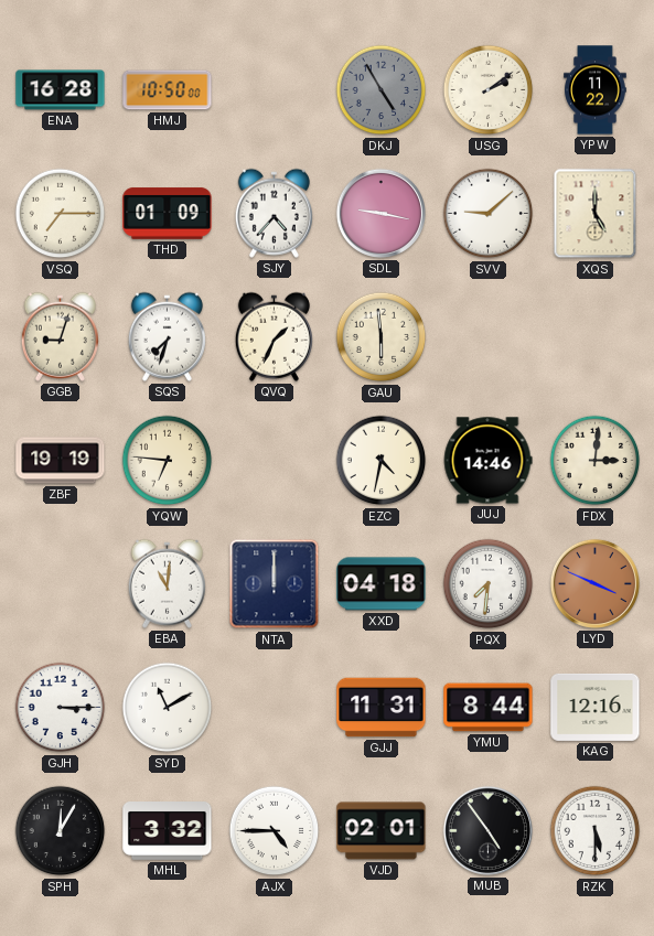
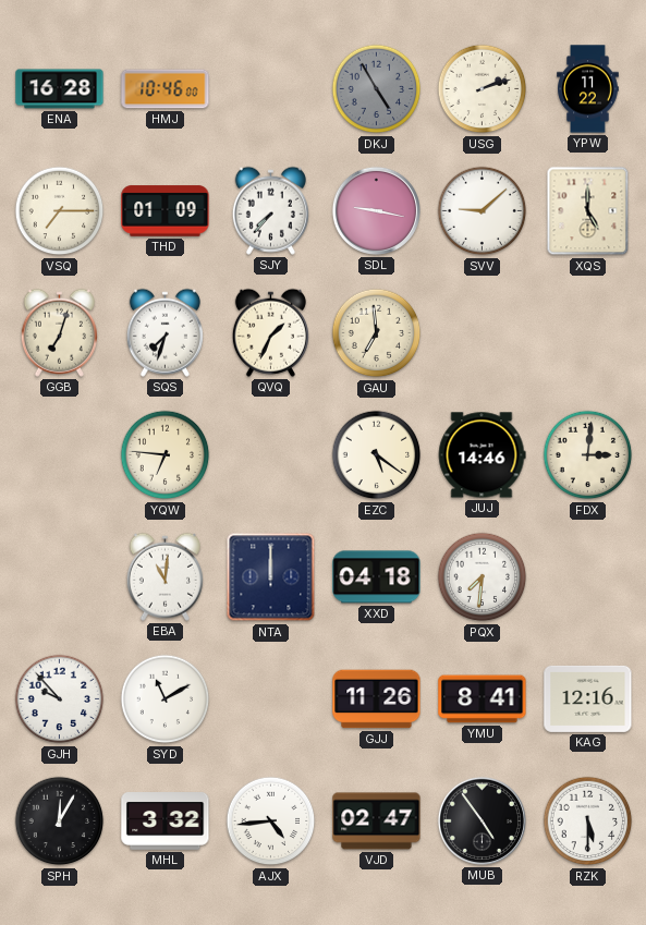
HMJ: 10:50 -> 10:46 (166, 89)
USG: 2:09 -> 2:12 (483, 89)
SJY: 4:37 -> 7:37 (270, 210)
GGB: 9:03 -> 7:03 (59, 332)
GAU: 5:59 -> 6:59 (377, 333)
ZBF: 19:19 -> none (61, 461)
EZC: 4:32 -> 5:21 (377, 455)
LYD: 3:49 -> none (594, 583)
GJH: 3:15 -> 9:53 (60, 699)
GJJ: 11:31 -> 11:26 (377, 699)
YMU: 8:44 -> 8:41 (483, 699)
AJX: 4:45 -> 4:44 (271, 821)
VJD: 02:01 -> 02:47 (377, 821)
